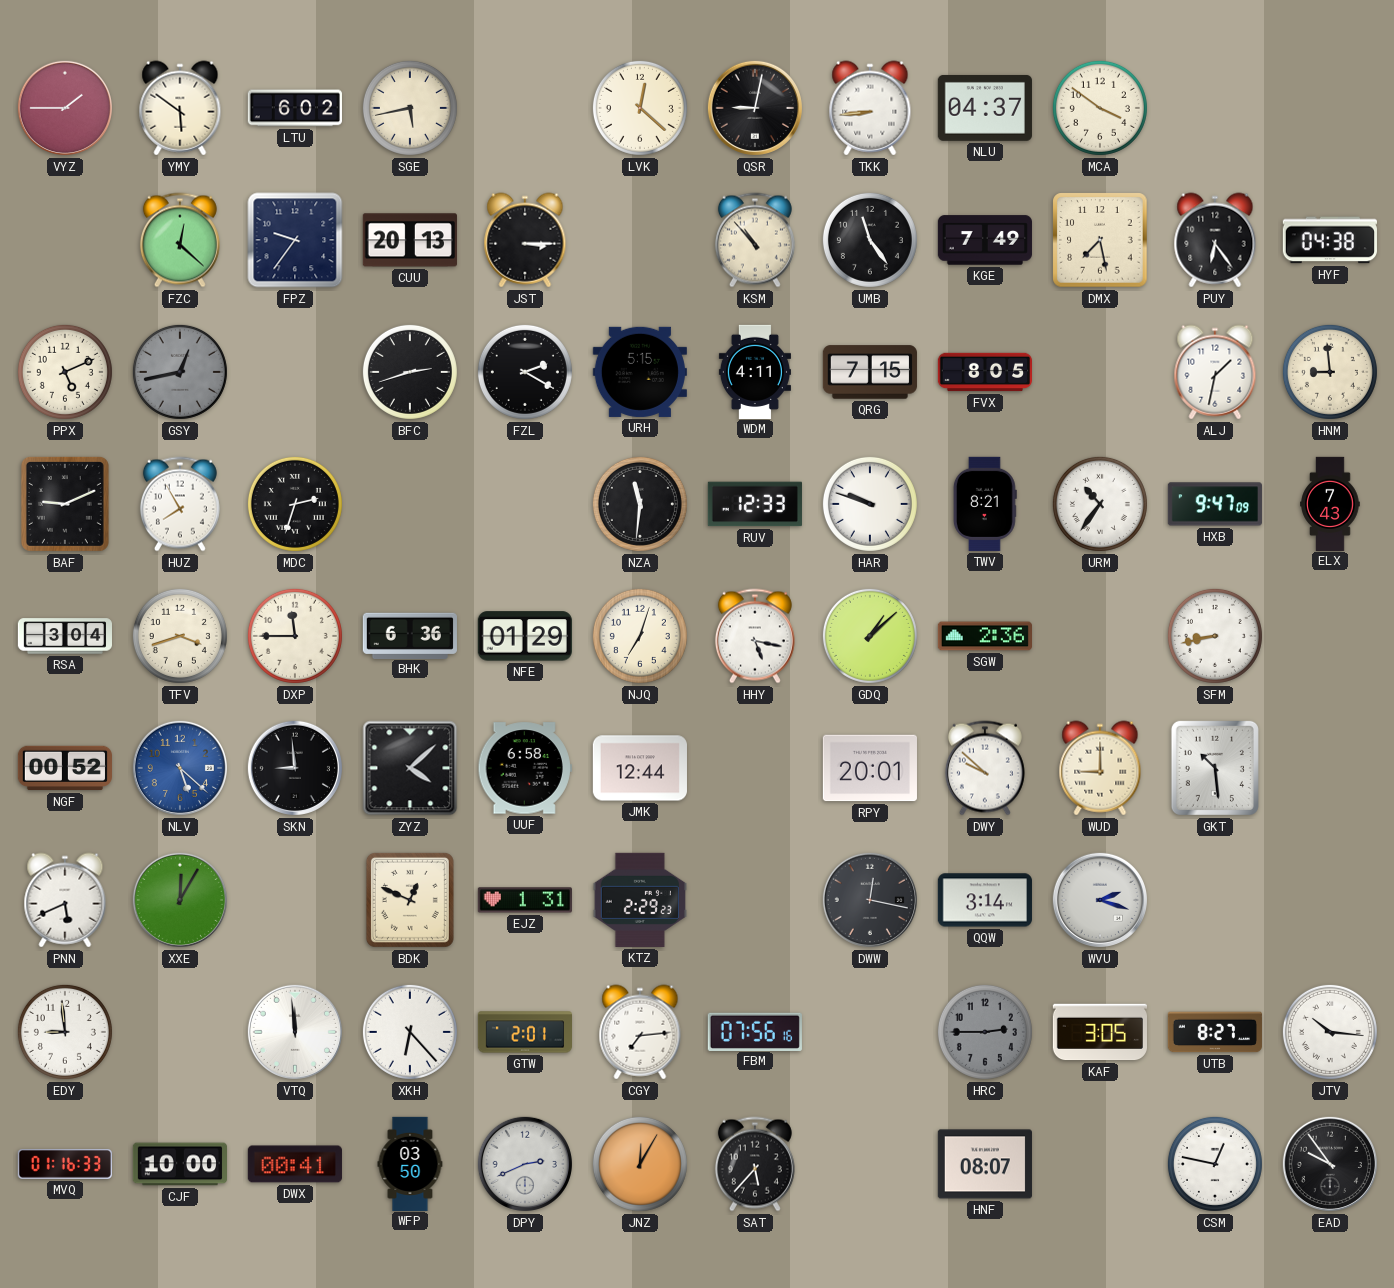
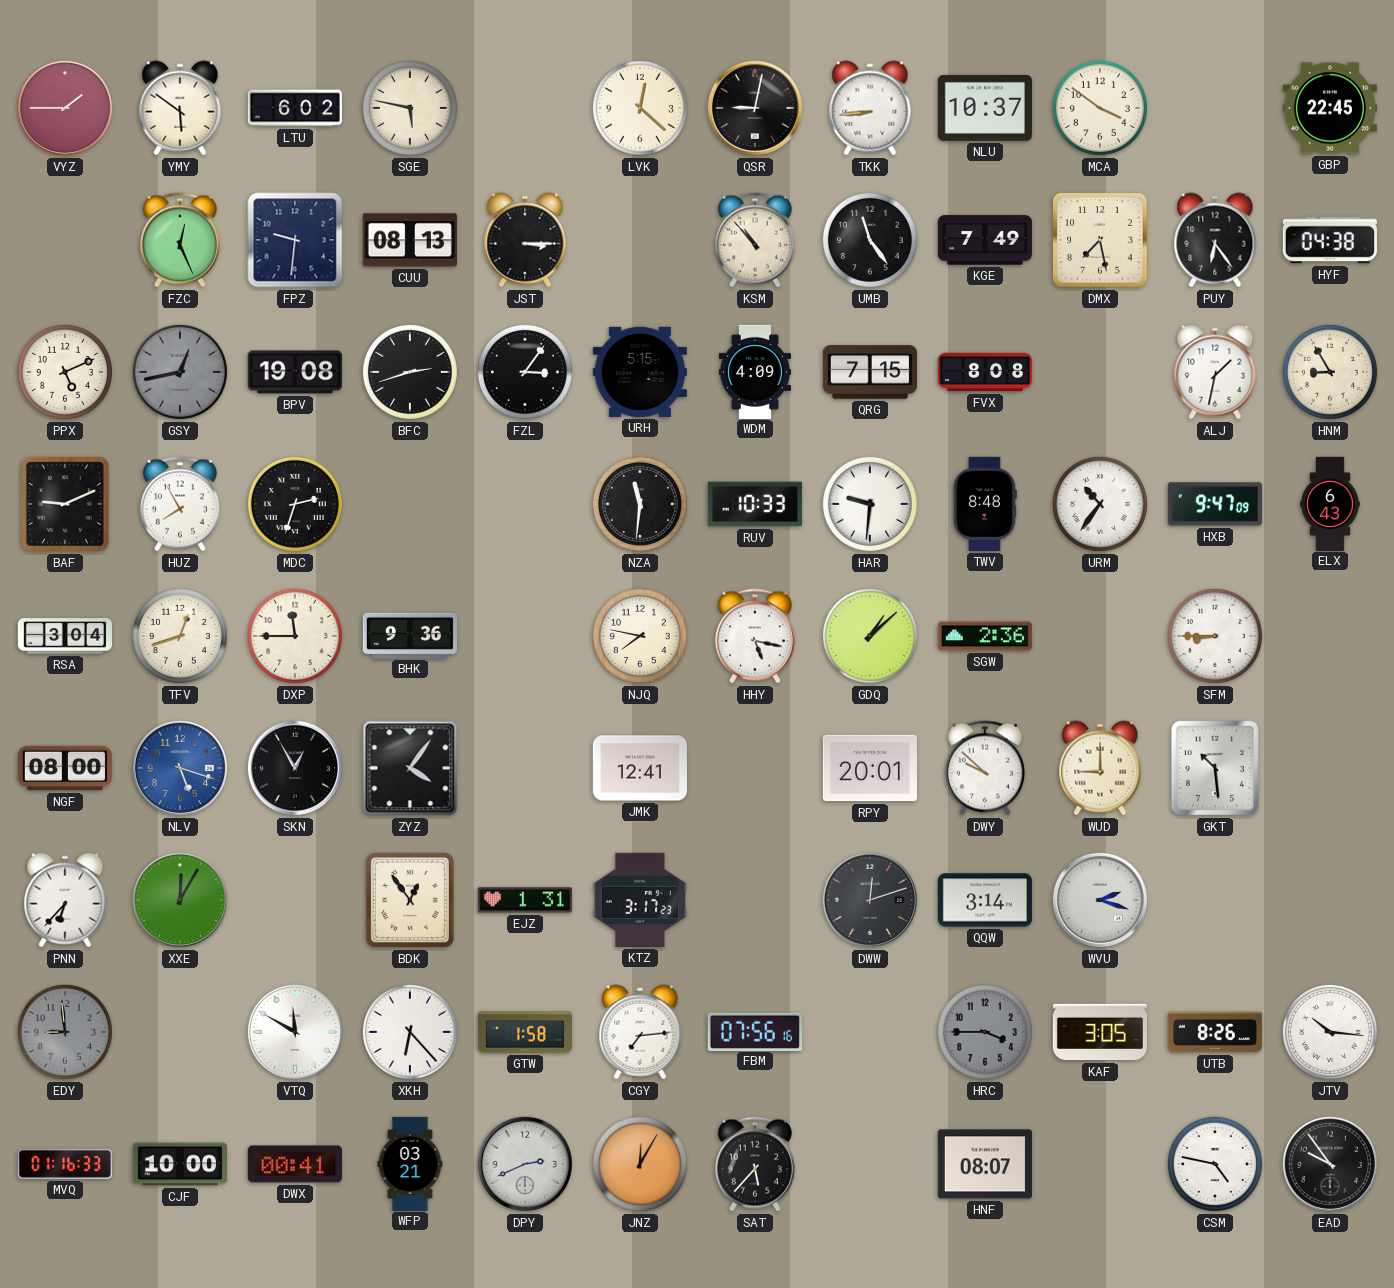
SGE: 5:43 -> 5:47 (410, 108)
NLU: 04:37 -> 10:37 (985, 108)
GBP: none -> 22:45 (1330, 108)
FZC: 12:22 -> 12:26 (180, 240)
FPZ: 9:36 -> 9:31 (295, 240)
CUU: 20:13 -> 08:13 (410, 240)
BPV: none -> 19:08 (295, 372)
FZL: 2:20 -> 3:06 (525, 372)
WDM: 4:11 -> 4:09 (755, 371)
FVX: 8:05 -> 8:08 (984, 372)
HNM: 8:59 -> 8:55 (1330, 372)
RUV: 12:33 -> 10:33 (755, 504)
HAR: 9:48 -> 9:31 (870, 504)
TWV: 8:21 -> 8:48 (985, 504)
ELX: 7:43 -> 6:43 (1330, 503)
TFV: 3:42 -> 12:42 (180, 636)
BHK: 6:36 -> 9:36 (410, 635)
NFE: 01:29 -> none (525, 636)
NJQ: 7:03 -> 7:47 (640, 636)
SFM: 8:43 -> 8:45 (1215, 636)
NGF: 00:52 -> 08:00 (64, 768)
NLV: 5:22 -> 5:18 (180, 768)
SKN: 8:59 -> 12:55 (295, 768)
ZYZ: 4:08 -> 4:06 (410, 768)
UUF: 6:58 -> none (525, 768)
JMK: 12:44 -> 12:41 (640, 768)
PNN: 5:41 -> 6:37 (65, 900)
BDK: 12:49 -> 12:54 (410, 900)
KTZ: 2:29 -> 3:17 (640, 900)
DWW: 12:17 -> 12:12 (870, 900)
EDY dial: white -> grey (65, 1032)
VTQ: 11:59 -> 11:50 (295, 1032)
GTW: 2:01 -> 1:58 (524, 1032)
HRC: 2:45 -> 3:45 (985, 1032)
UTB: 8:27 -> 8:26 (1215, 1032)
WFP: 03:50 -> 03:21 (410, 1163)
CSM: 12:47 -> 4:47 (1215, 1164)
